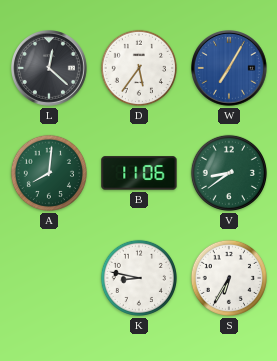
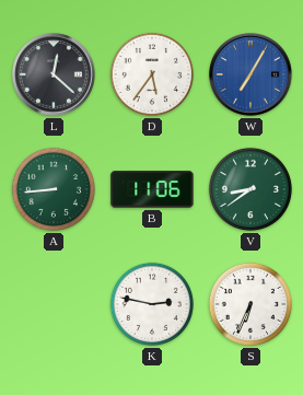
A: 8:01 -> 8:44 (54, 189)
K: 8:47 -> 2:47 (152, 304)
S: 6:35 -> 6:34 (250, 304)
